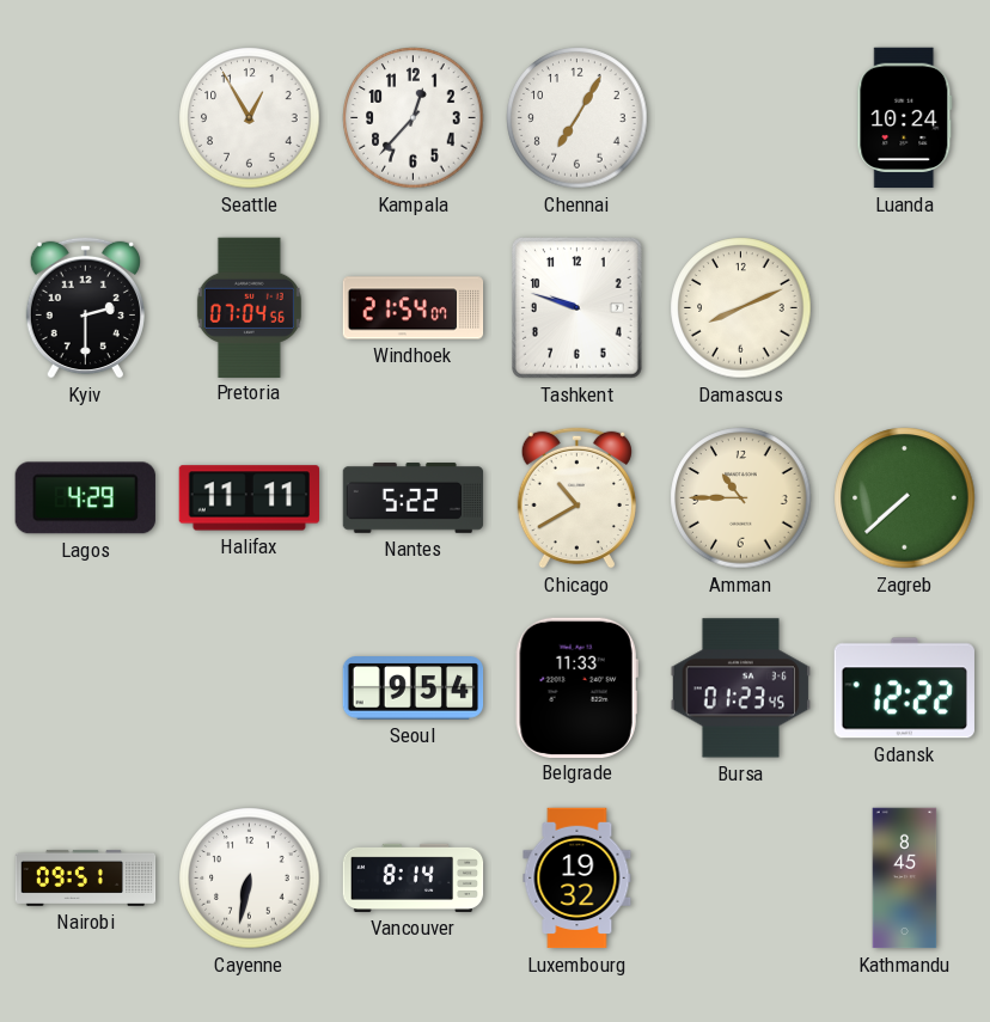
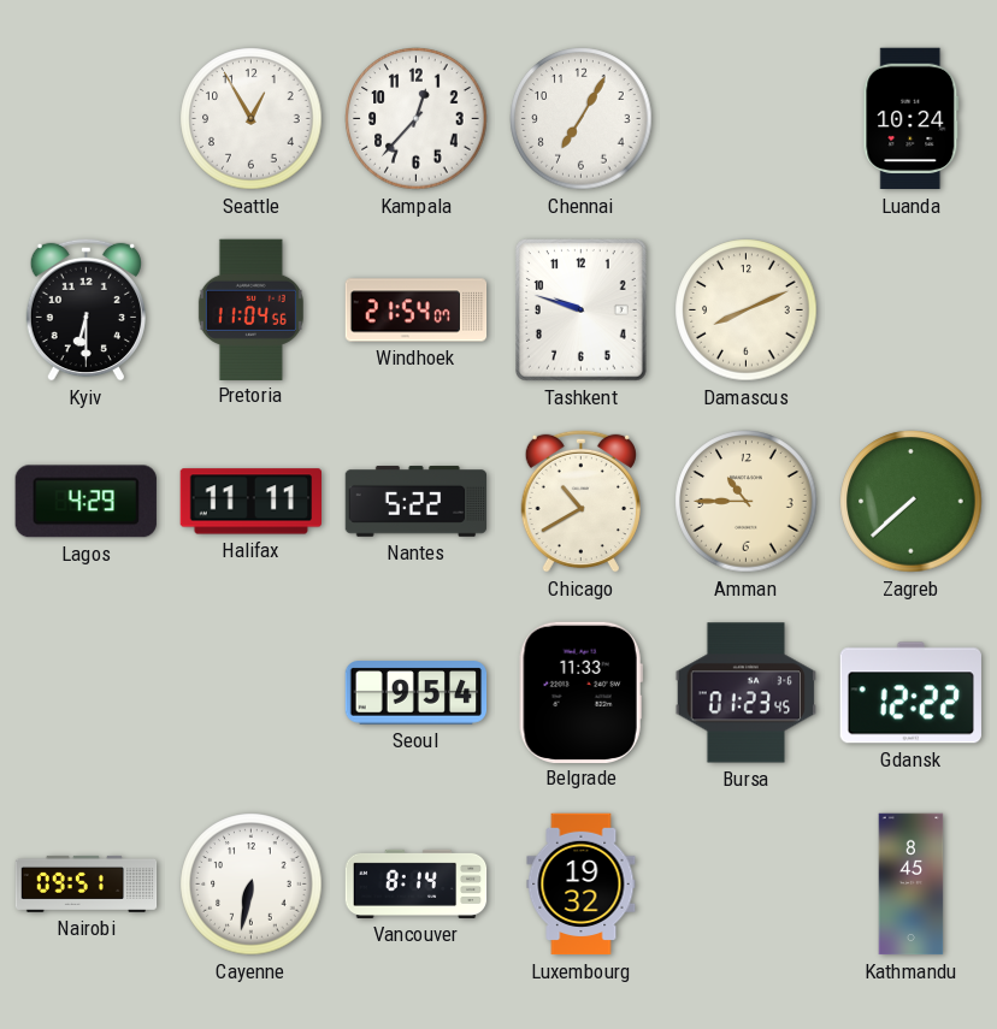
Kyiv: 2:30 -> 6:30 (85, 309)
Pretoria: 07:04 -> 11:04 (250, 309)
